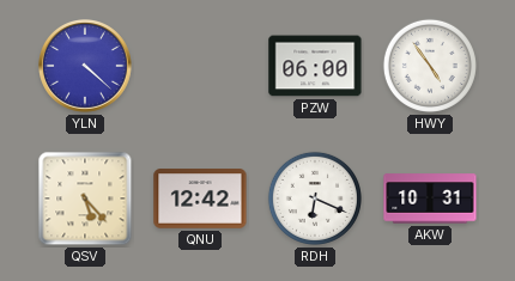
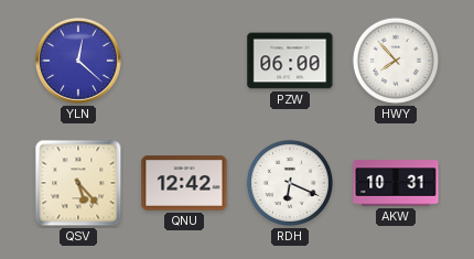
YLN: 4:22 -> 12:22 (79, 62)
HWY: 4:54 -> 7:53 (396, 61)
